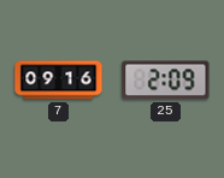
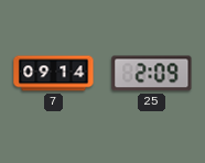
7: 09:16 -> 09:14 (54, 74)
